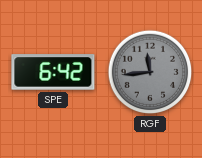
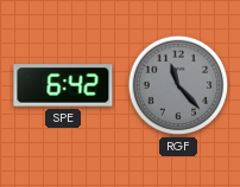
RGF: 11:44 -> 11:23 (178, 85)
